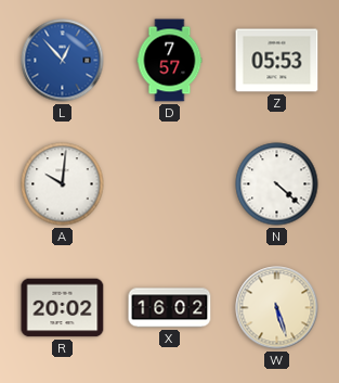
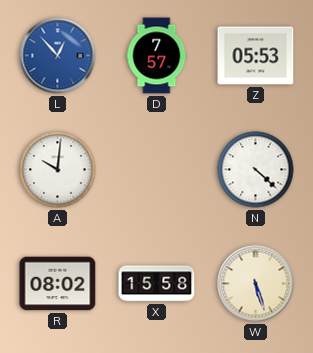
R: 20:02 -> 08:02 (58, 284)
X: 16:02 -> 15:58 (157, 284)
